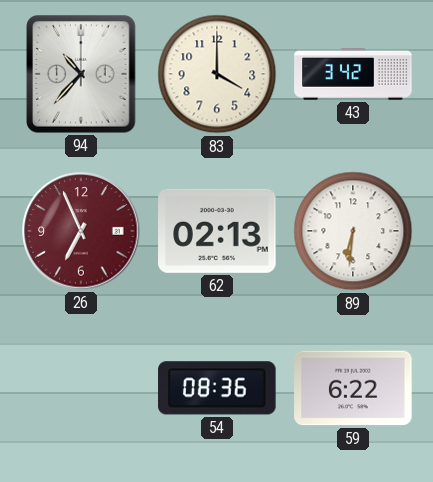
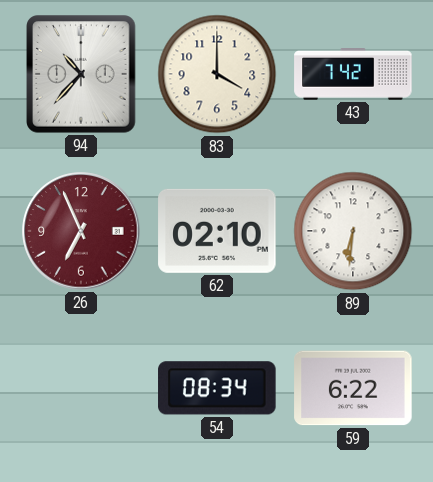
43: 3:42 -> 7:42 (353, 75)
62: 02:13 -> 02:10 (217, 231)
54: 08:36 -> 08:34 (217, 388)
